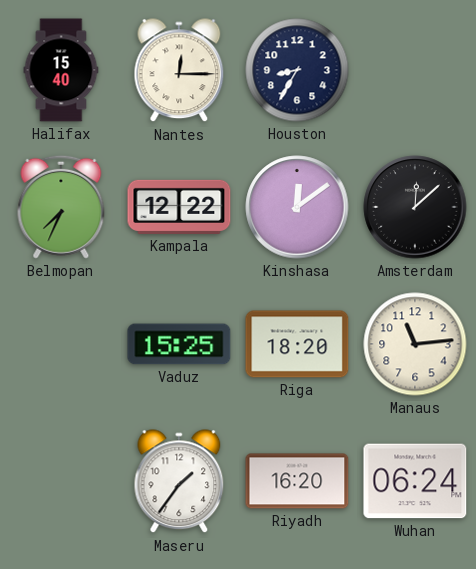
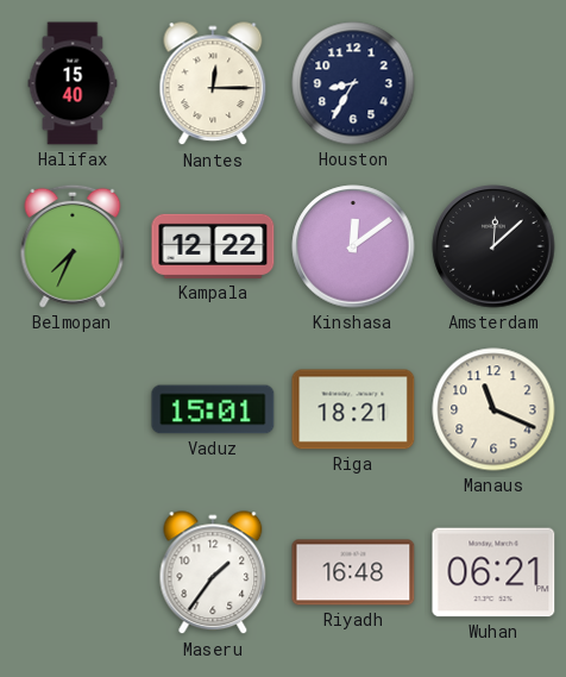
Vaduz: 15:25 -> 15:01 (213, 409)
Riga: 18:20 -> 18:21 (353, 409)
Manaus: 11:14 -> 11:19 (493, 409)
Riyadh: 16:20 -> 16:48 (353, 572)
Wuhan: 06:24 -> 06:21 (493, 572)
